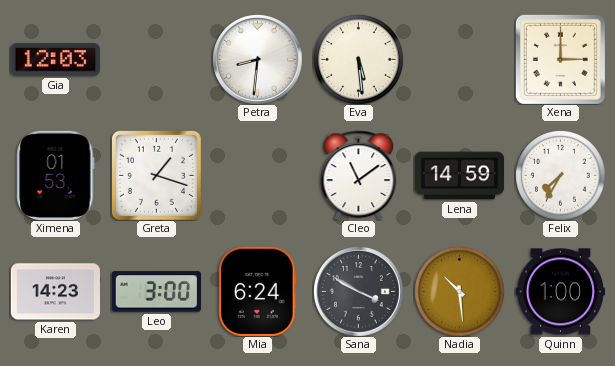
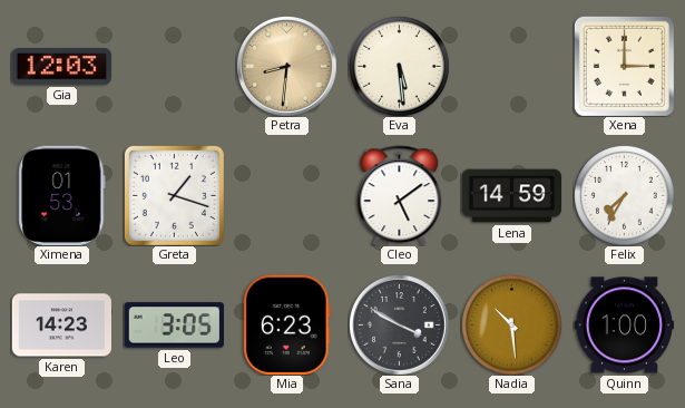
Petra dial: white -> champagne (287, 67)
Cleo: 11:09 -> 5:09 (400, 195)
Leo: 3:00 -> 3:05 (174, 326)
Mia: 6:24 -> 6:23 (287, 324)
